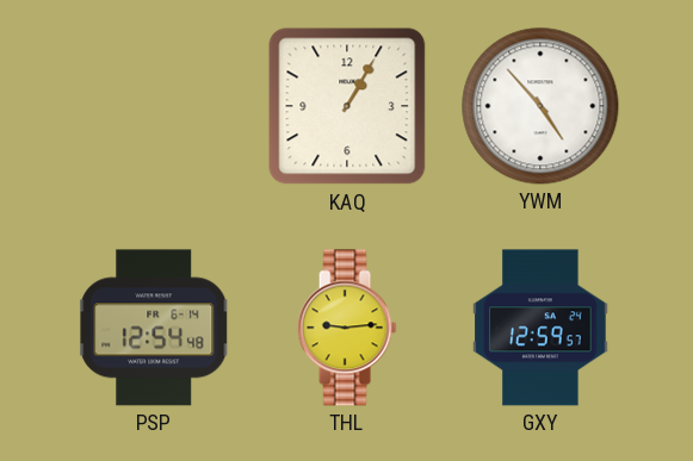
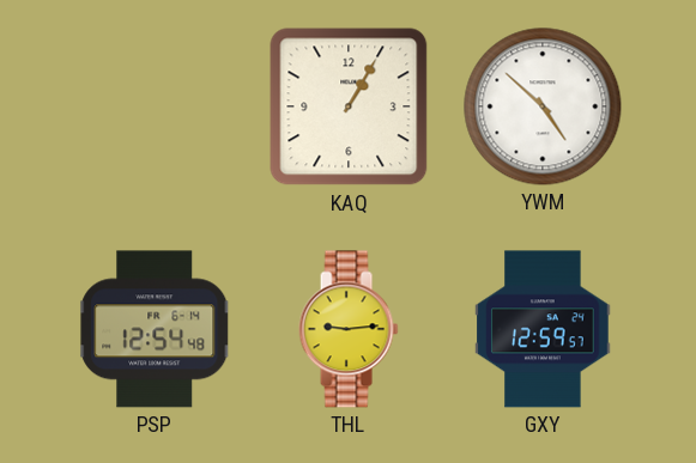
YWM: 4:53 -> 4:52 (543, 106)
